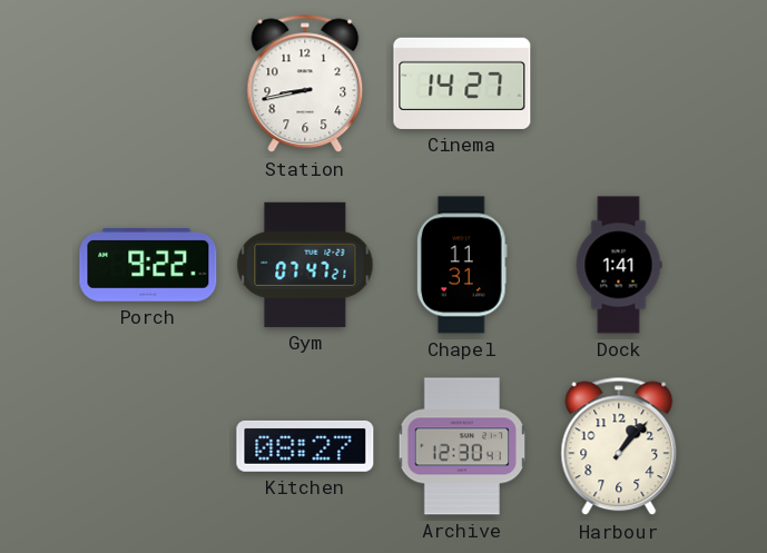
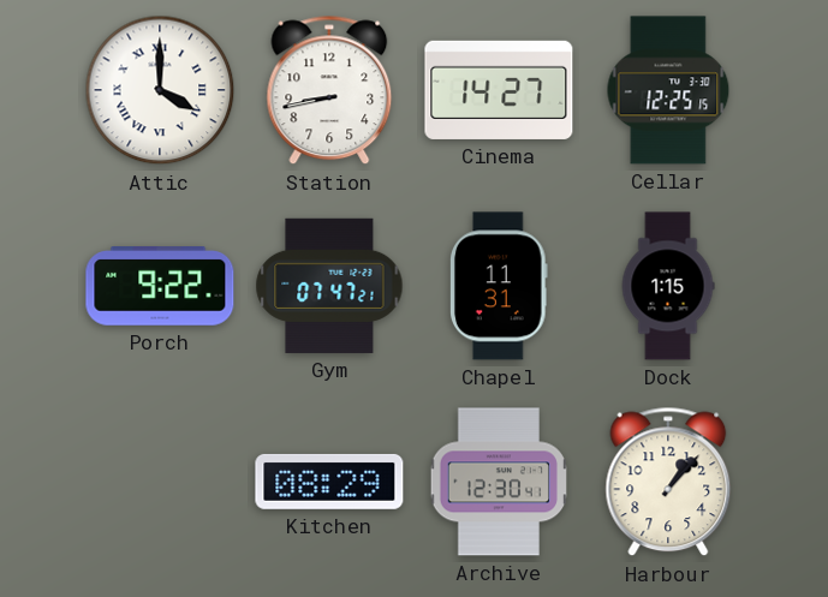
Attic: none -> 4:00 (160, 90)
Cellar: none -> 12:25 (668, 90)
Dock: 1:41 -> 1:15 (668, 286)
Kitchen: 08:27 -> 08:29 (329, 482)
